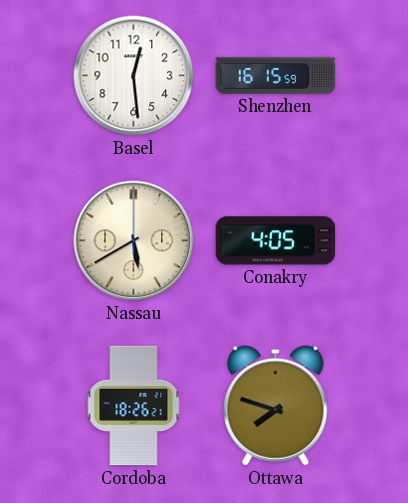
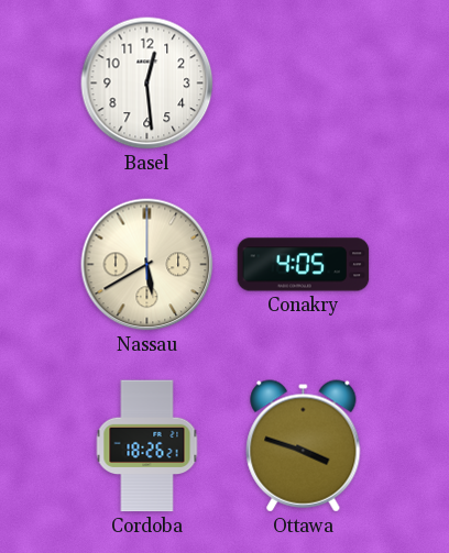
Shenzhen: 16:15 -> none (276, 76)
Ottawa: 7:48 -> 3:48 (304, 446)
